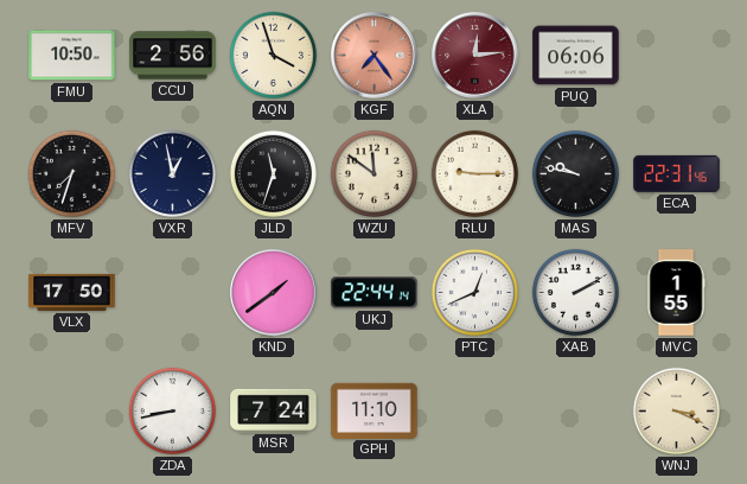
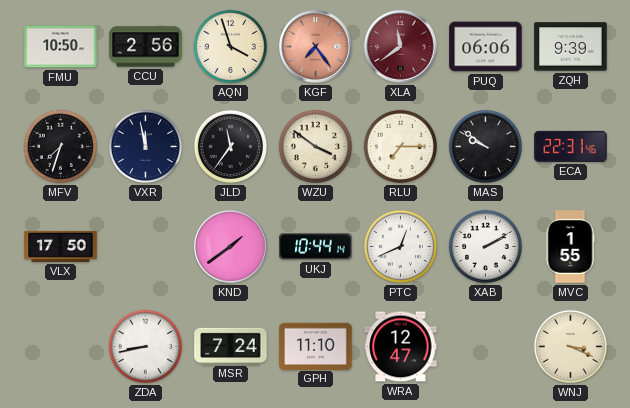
XLA: 12:14 -> 11:39 (401, 47)
ZQH: none -> 9:39 (571, 47)
VXR: 12:58 -> 11:58 (145, 146)
JLD: 11:33 -> 11:36 (230, 146)
WZU: 11:51 -> 3:51 (315, 146)
RLU: 9:15 -> 7:15 (400, 146)
MAS: 9:47 -> 9:51 (485, 146)
UKJ: 22:44 -> 10:44 (316, 247)
WRA: none -> 12:47 (401, 347)
